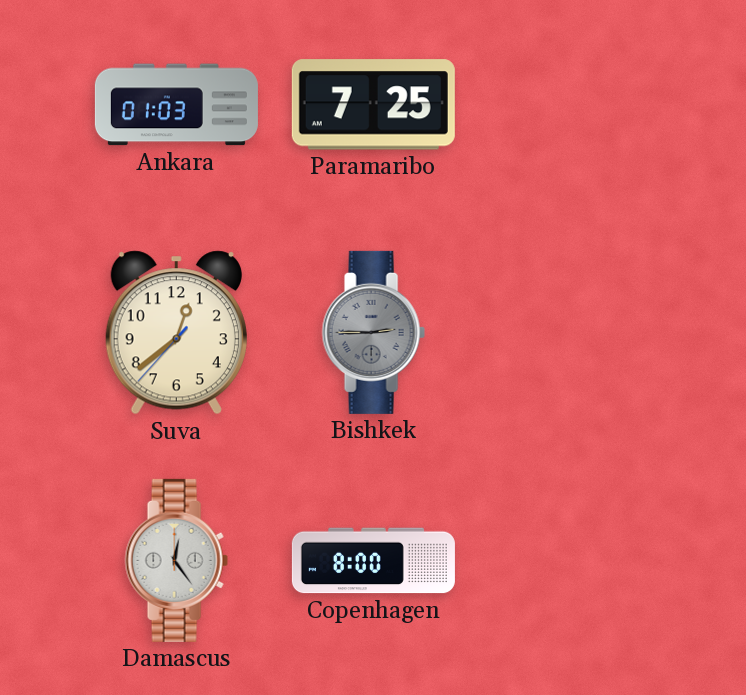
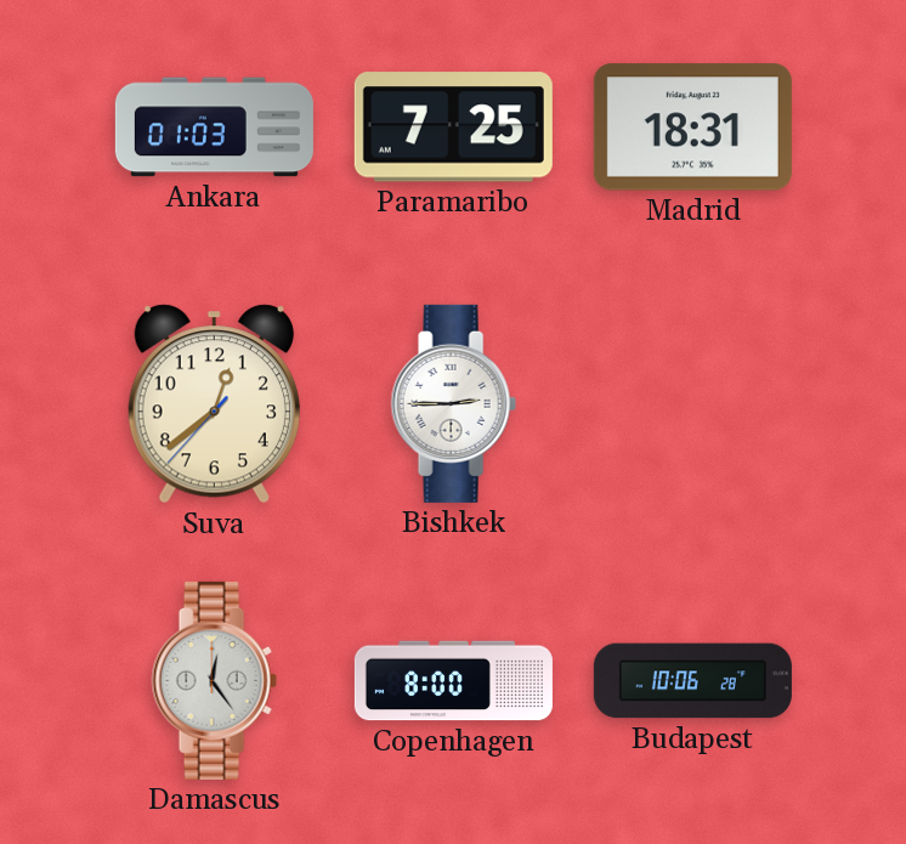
Madrid: none -> 18:31 (692, 128)
Bishkek dial: grey -> white (453, 403)
Budapest: none -> 10:06 (692, 681)
